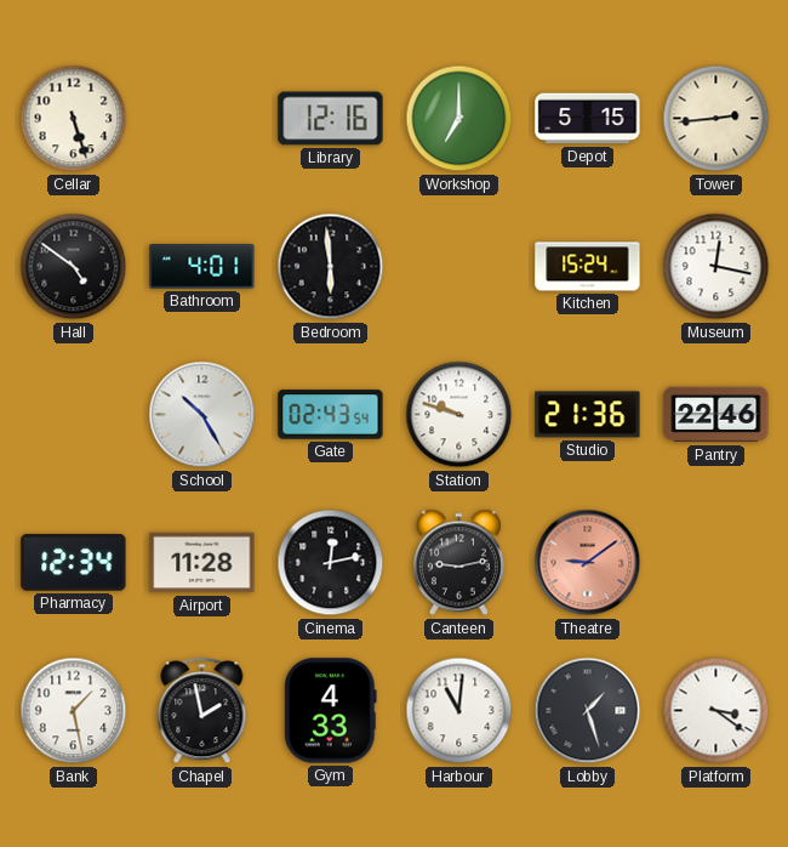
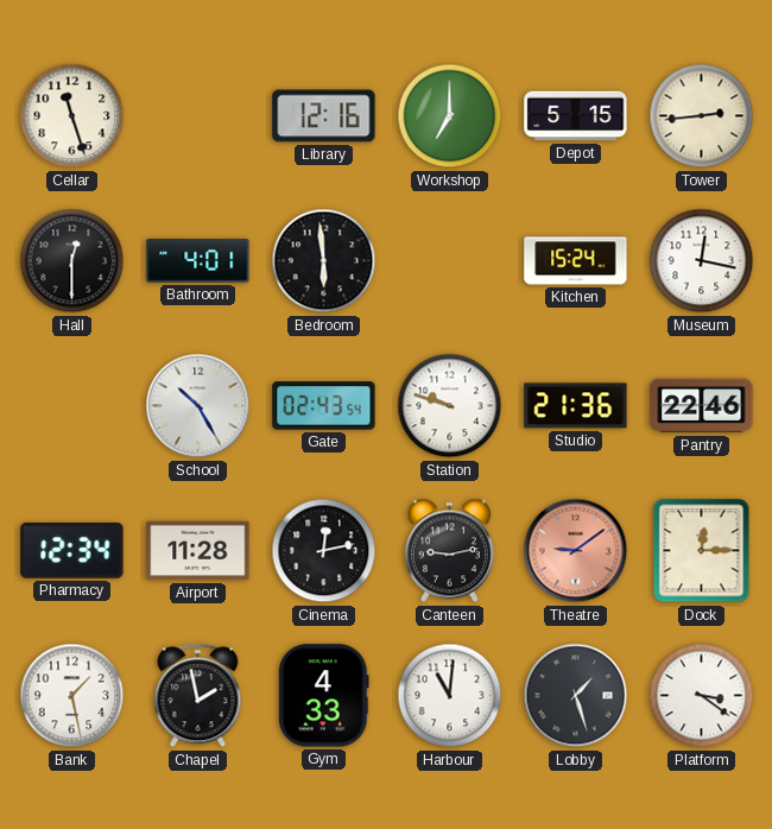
Cellar: 5:27 -> 11:27 (72, 116)
Hall: 4:51 -> 12:30 (72, 261)
Dock: none -> 12:15 (702, 551)
